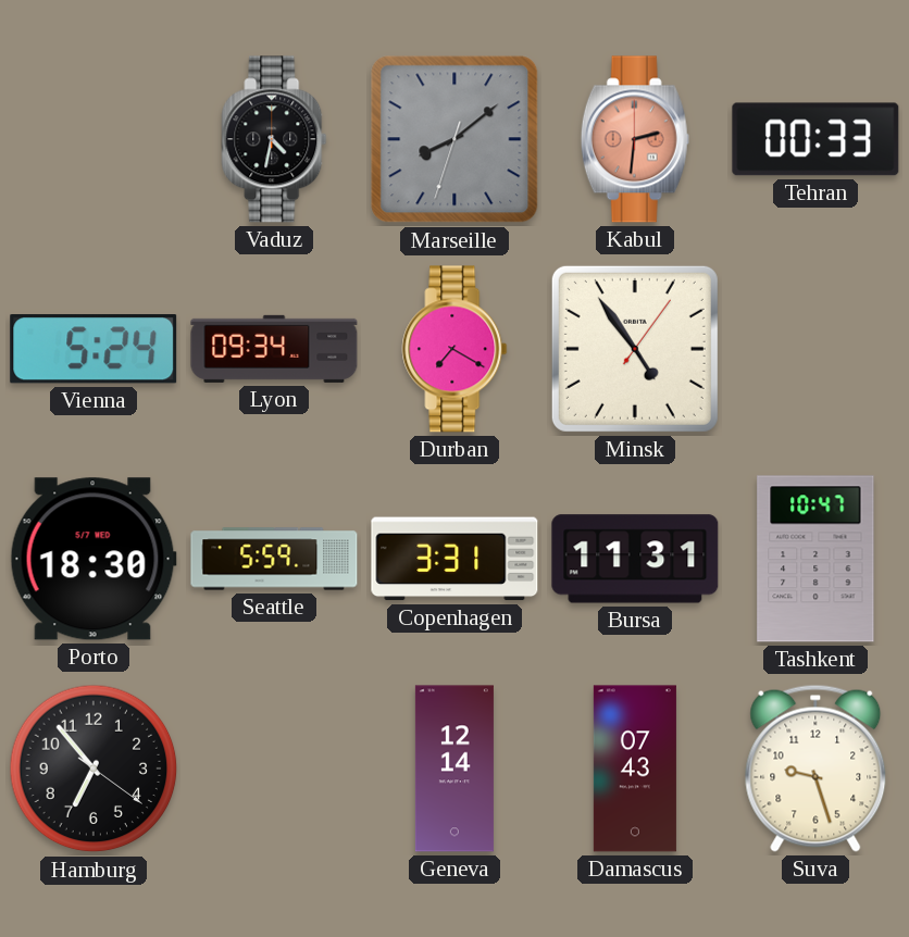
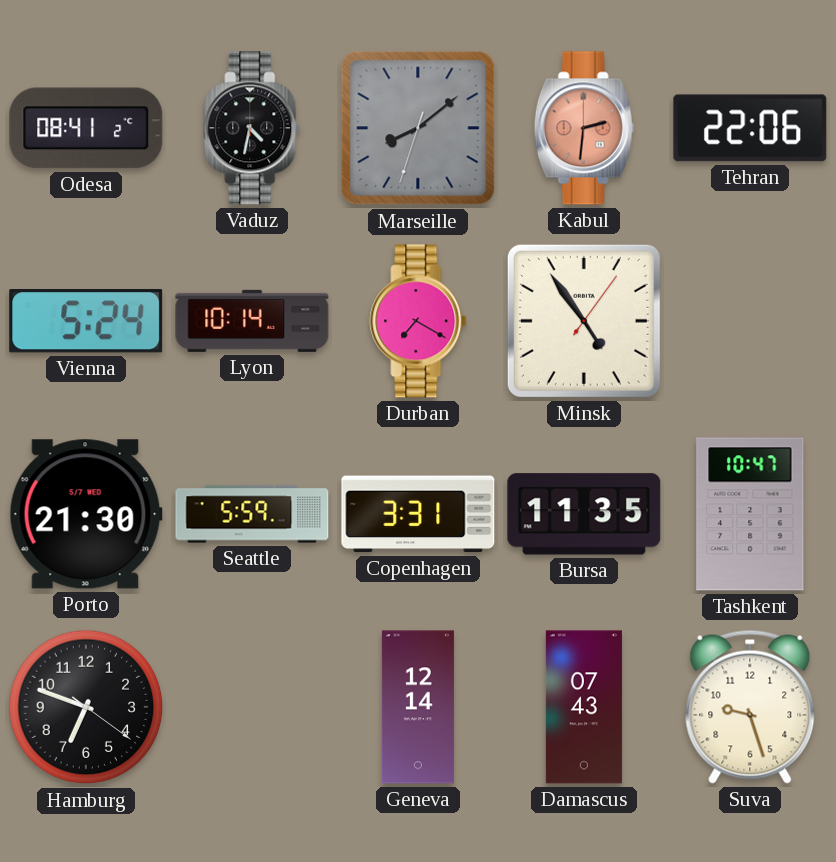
Odesa: none -> 08:41 (86, 128)
Tehran: 00:33 -> 22:06 (750, 128)
Lyon: 09:34 -> 10:14 (252, 321)
Porto: 18:30 -> 21:30 (86, 514)
Bursa: 11:31 -> 11:35 (584, 514)
Hamburg: 6:53 -> 6:48 (86, 707)
